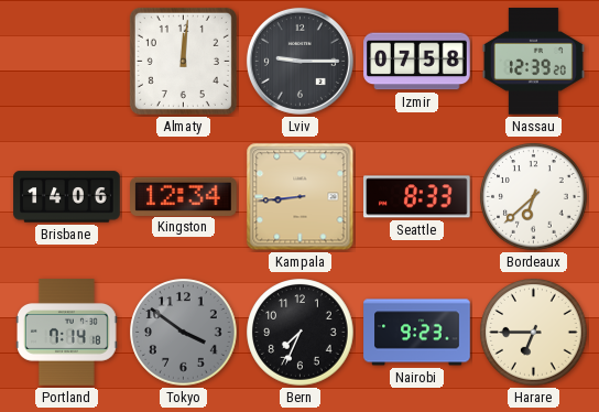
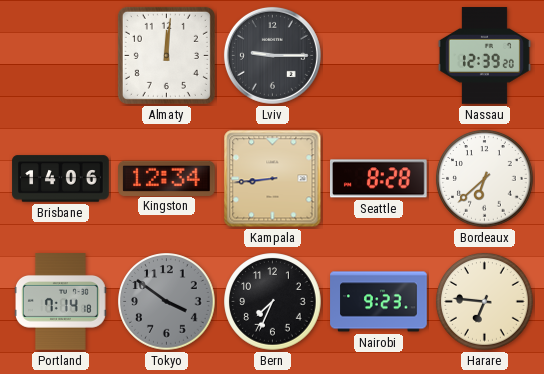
Izmir: 07:58 -> none (417, 62)
Seattle: 8:33 -> 8:28 (379, 179)
Harare: 6:45 -> 6:46 (485, 302)
